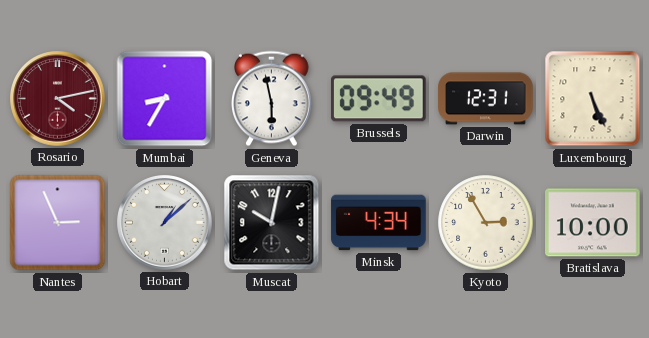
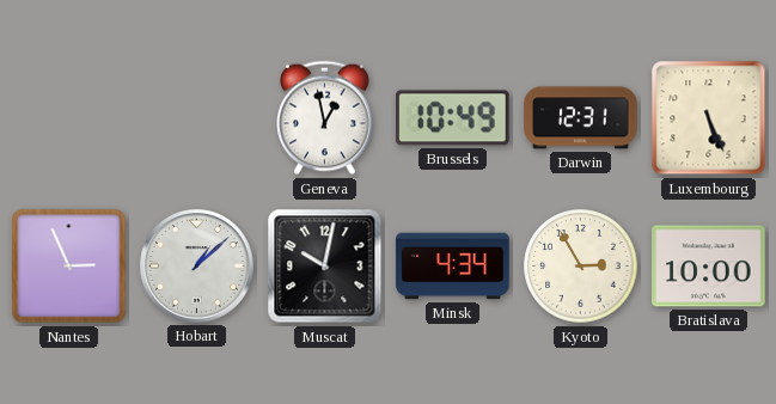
Rosario: 4:13 -> none (58, 99)
Mumbai: 8:35 -> none (165, 99)
Geneva: 5:58 -> 12:58 (325, 118)
Brussels: 09:49 -> 10:49 (453, 118)
